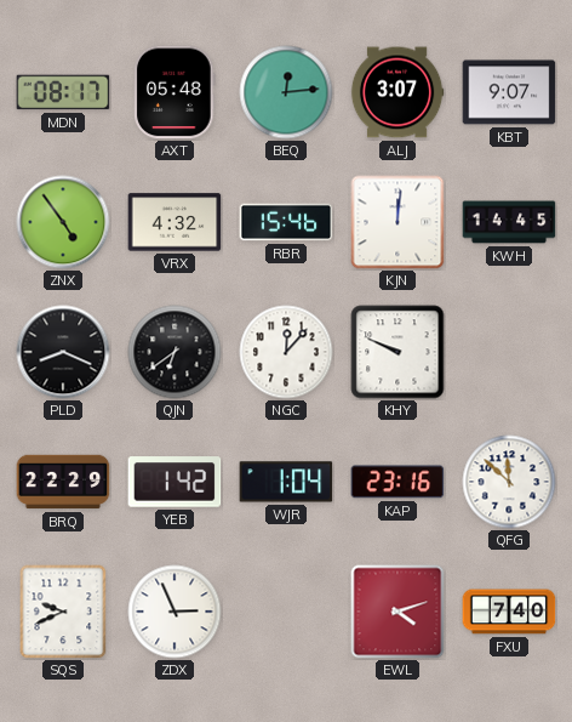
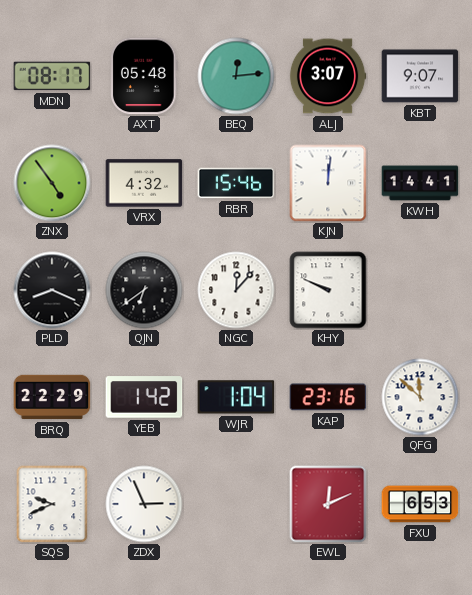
KWH: 14:45 -> 14:41 (420, 183)
EWL: 4:12 -> 12:11 (328, 504)
FXU: 7:40 -> 6:53 (420, 504)
